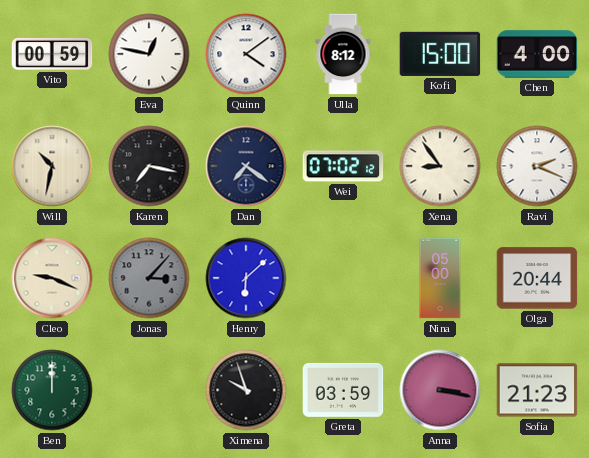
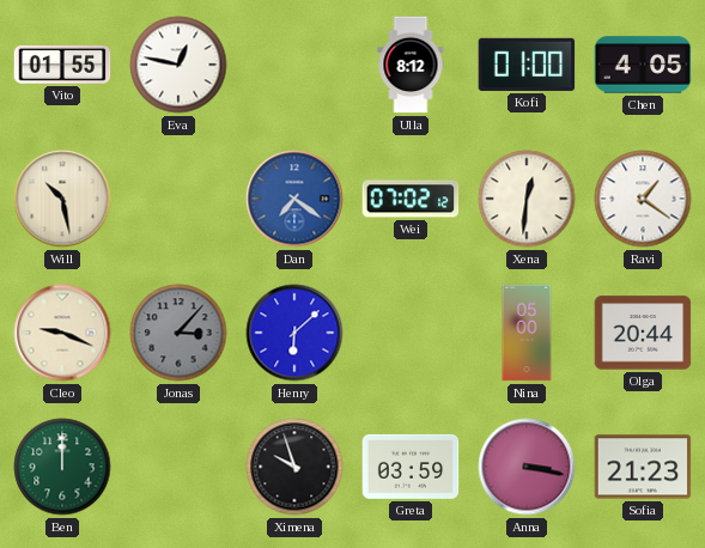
Vito: 00:59 -> 01:55 (62, 65)
Quinn: 4:09 -> none (246, 54)
Kofi: 15:00 -> 01:00 (527, 65)
Chen: 4:00 -> 4:05 (643, 65)
Will: 10:32 -> 10:28 (62, 199)
Karen: 7:17 -> none (149, 166)
Dan dial: navy -> blue (294, 199)
Xena: 8:54 -> 12:31 (527, 199)
Ravi: 2:19 -> 1:21 (643, 199)
